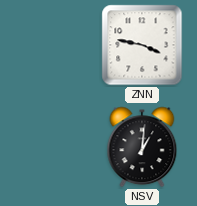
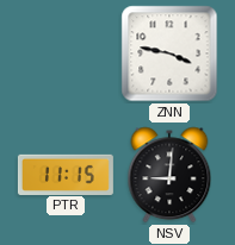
PTR: none -> 11:15 (66, 174)
NSV: 1:01 -> 9:01 (169, 175)
